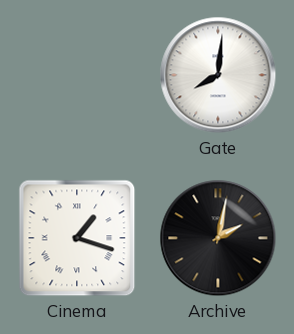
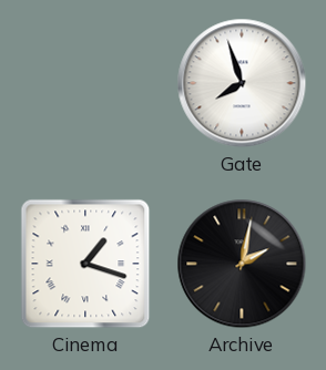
Gate: 8:01 -> 7:57 (242, 83)
